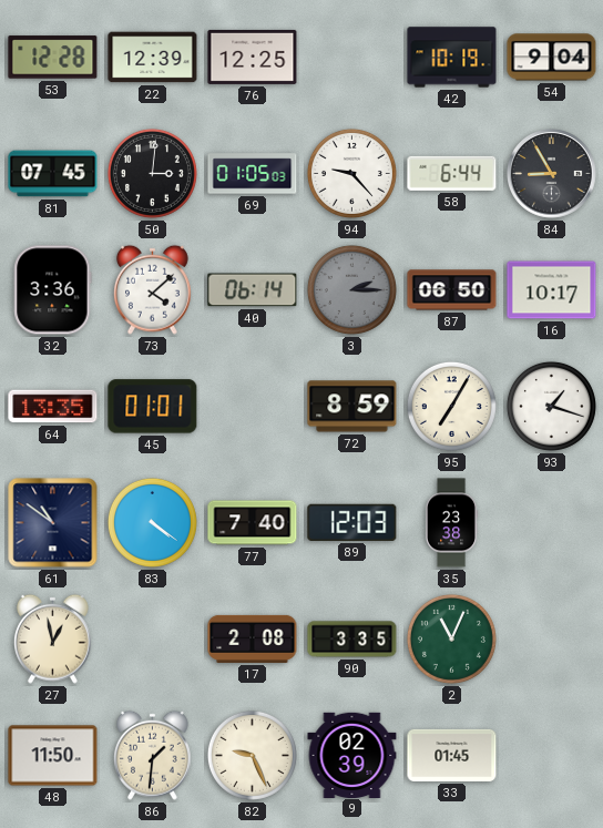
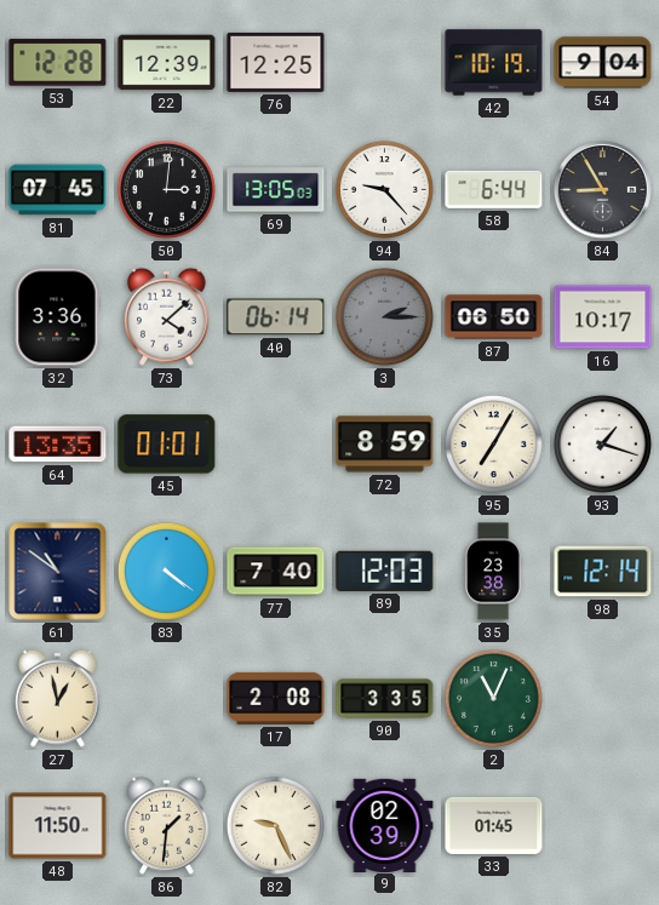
69: 01:05 -> 13:05 (276, 190)
98: none -> 12:14 (603, 572)
